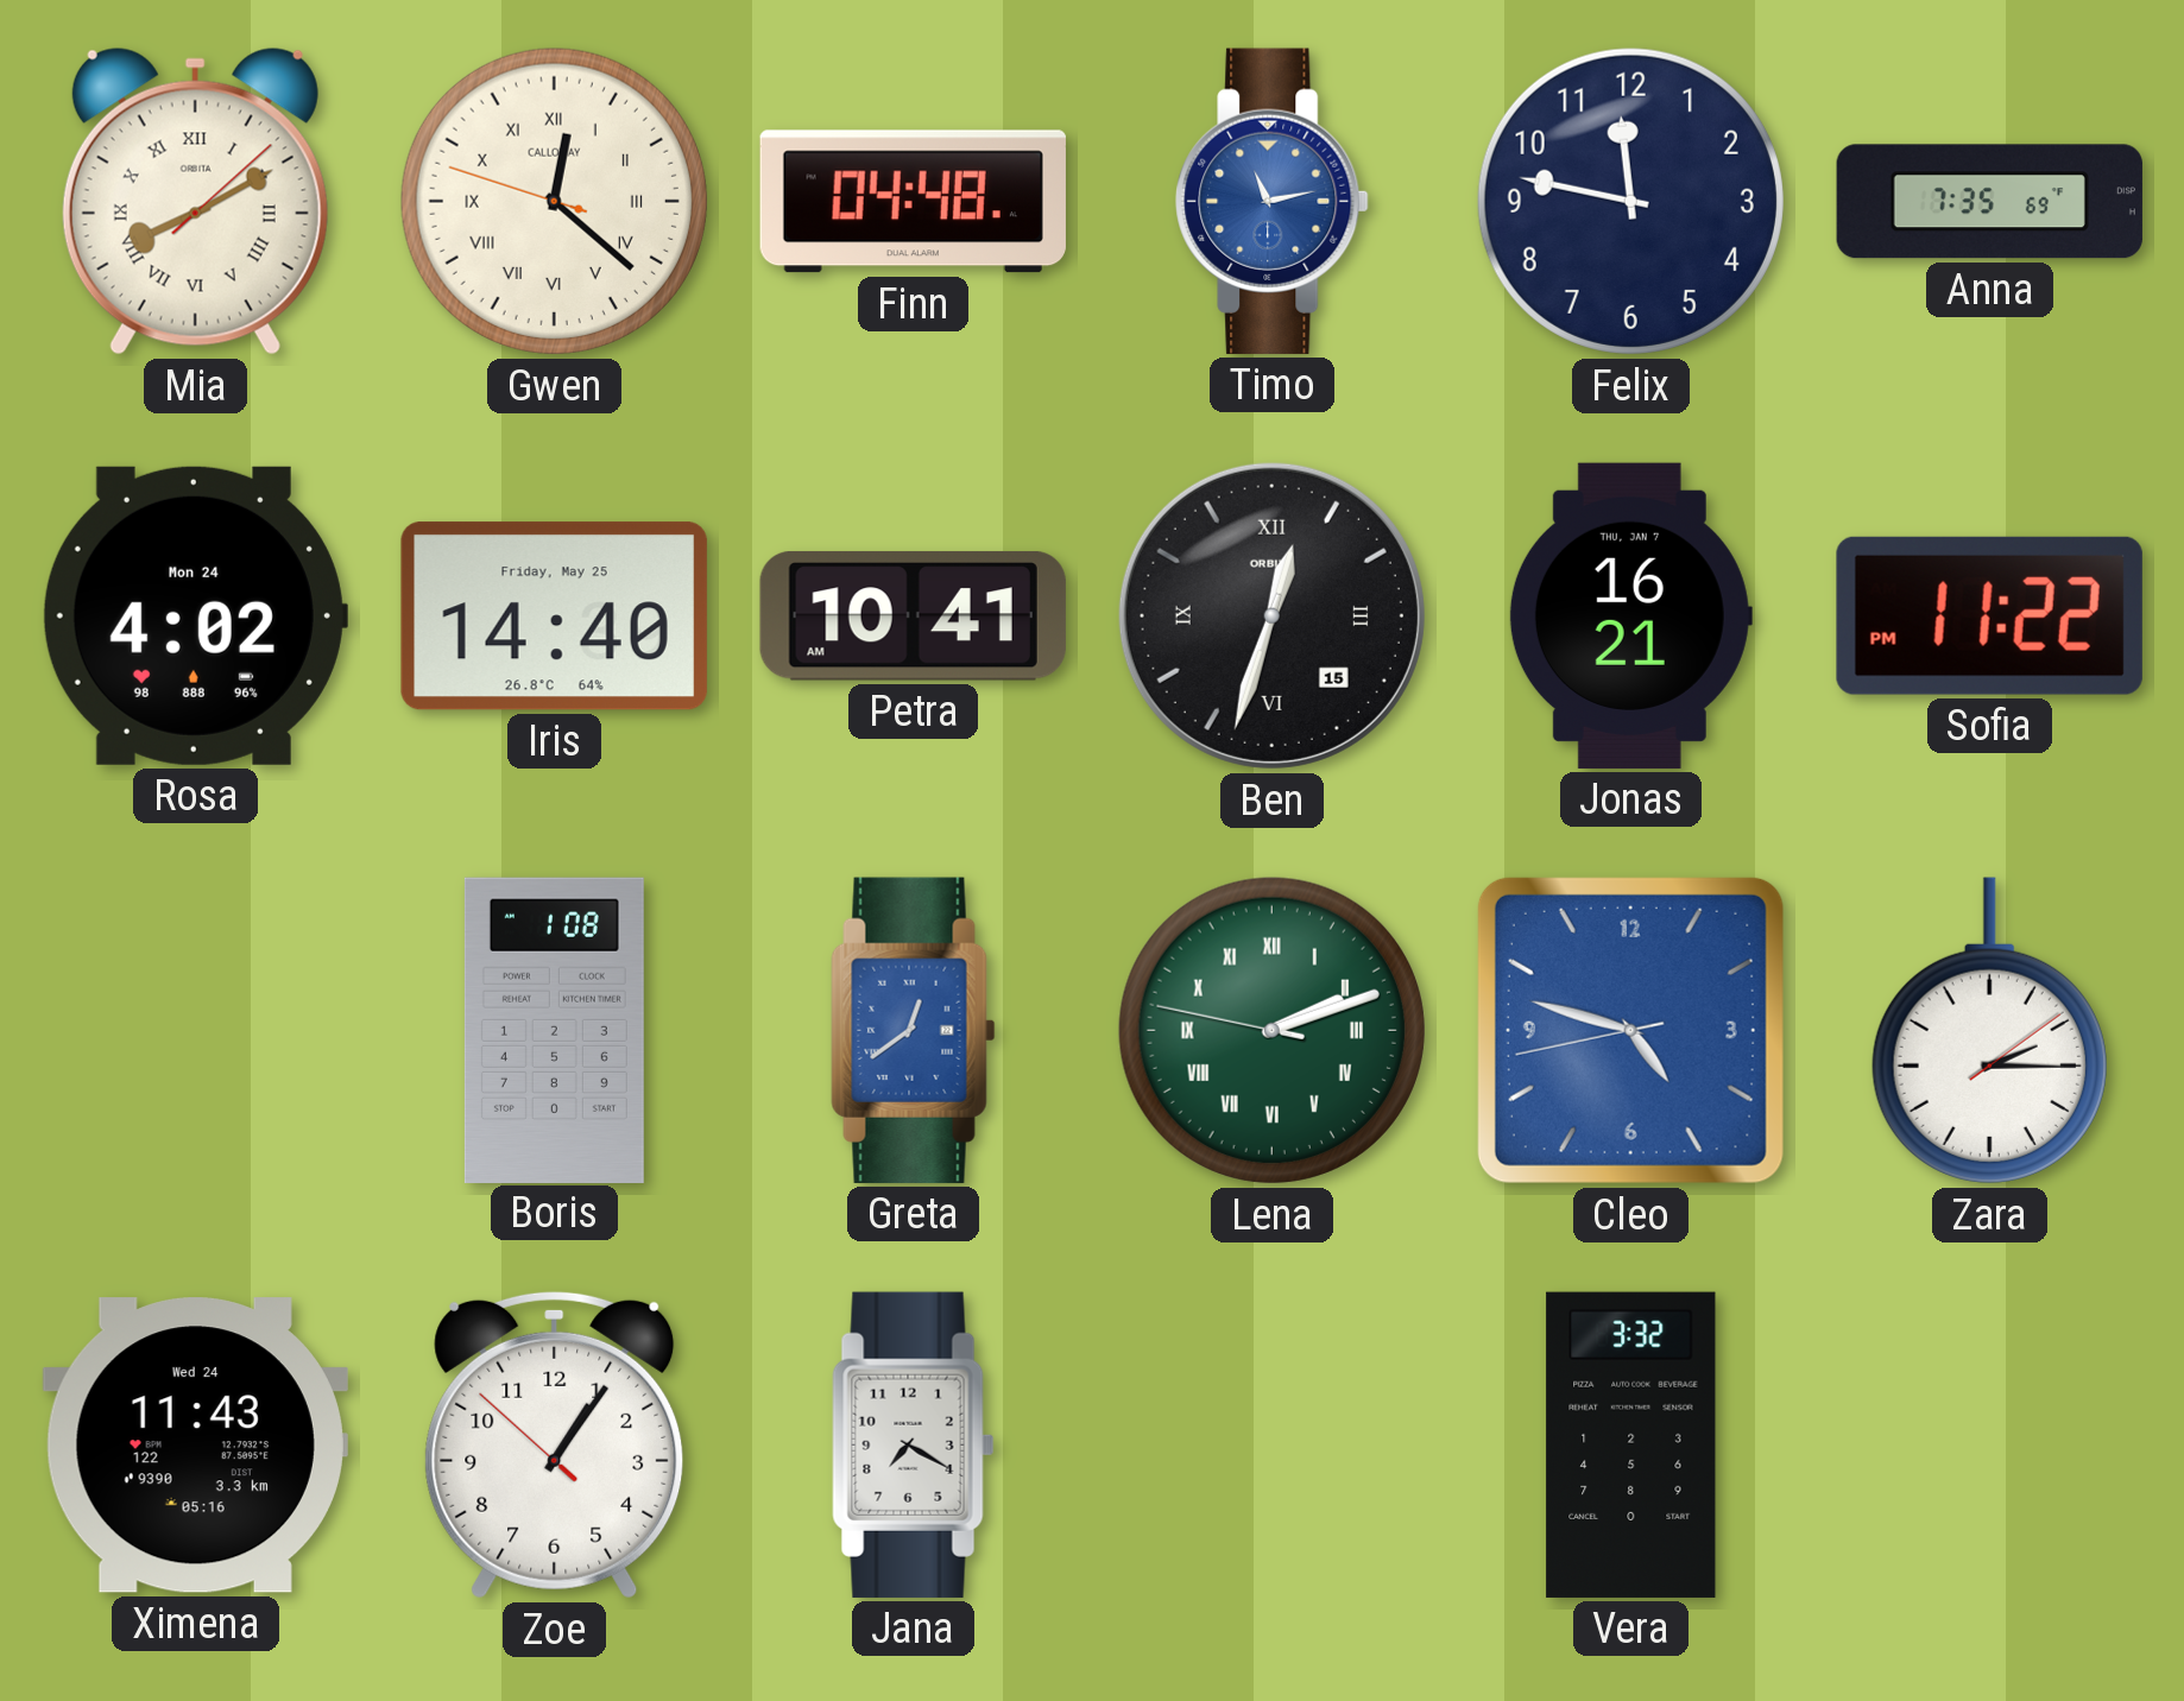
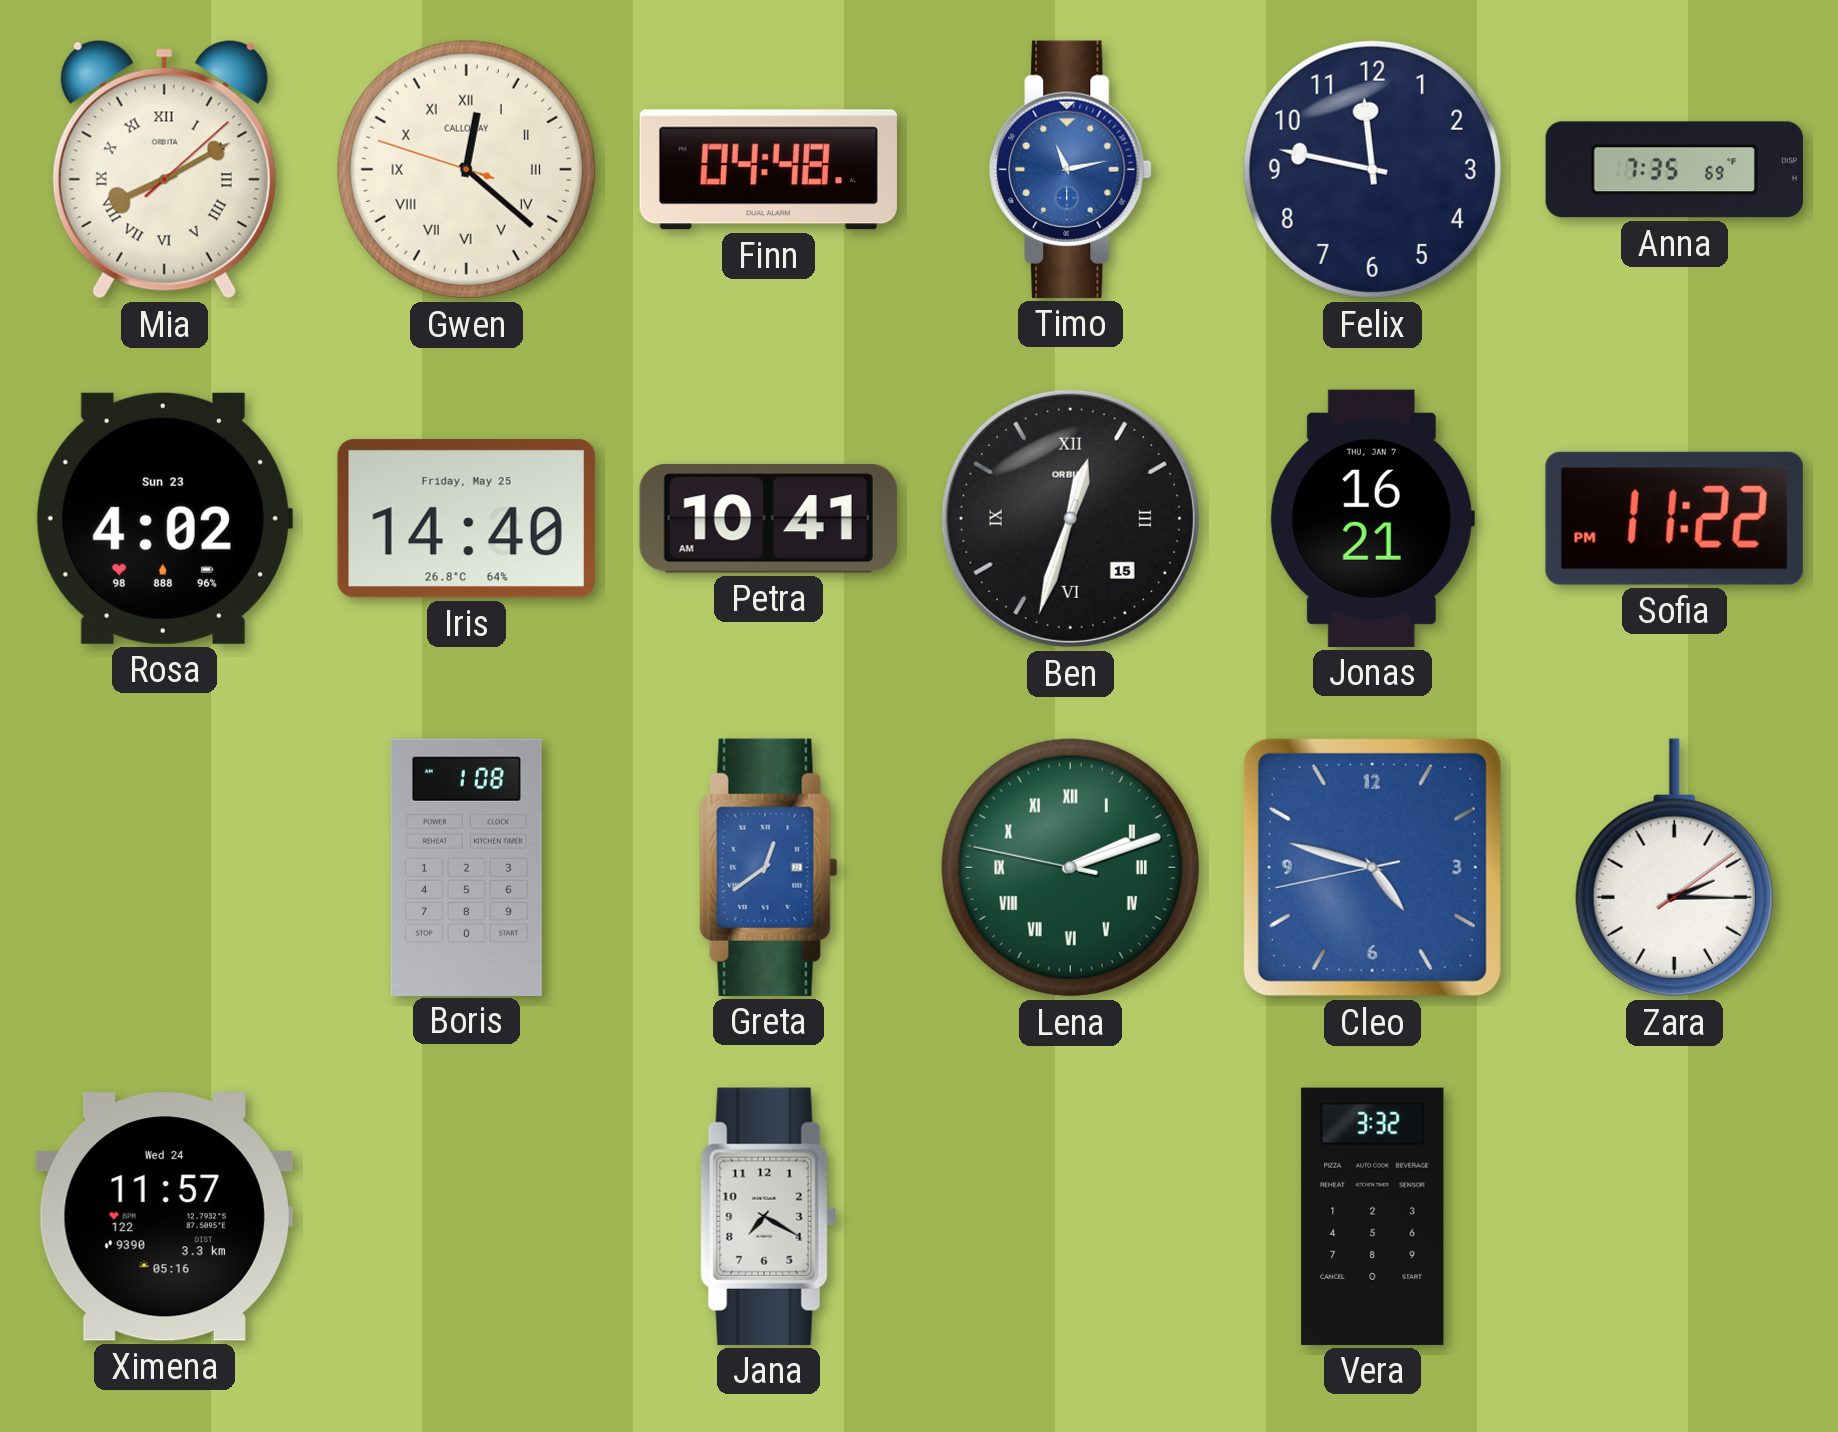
Rosa date: Mon 24 -> Sun 23 (164, 518)
Ximena: 11:43 -> 11:57 (164, 1217)
Zoe: 1:05 -> none (555, 1444)
